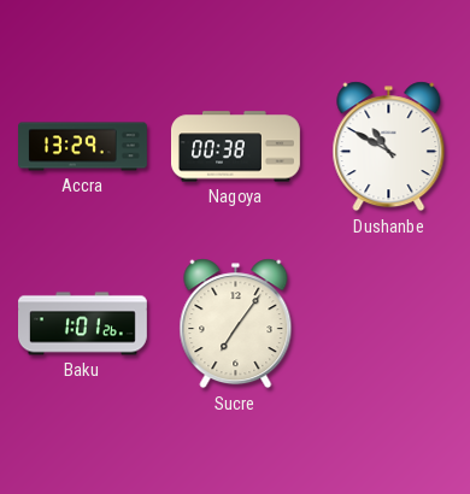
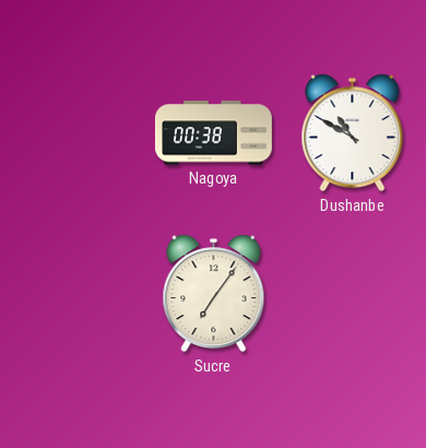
Accra: 13:29 -> none (83, 147)
Baku: 1:01 -> none (83, 324)
